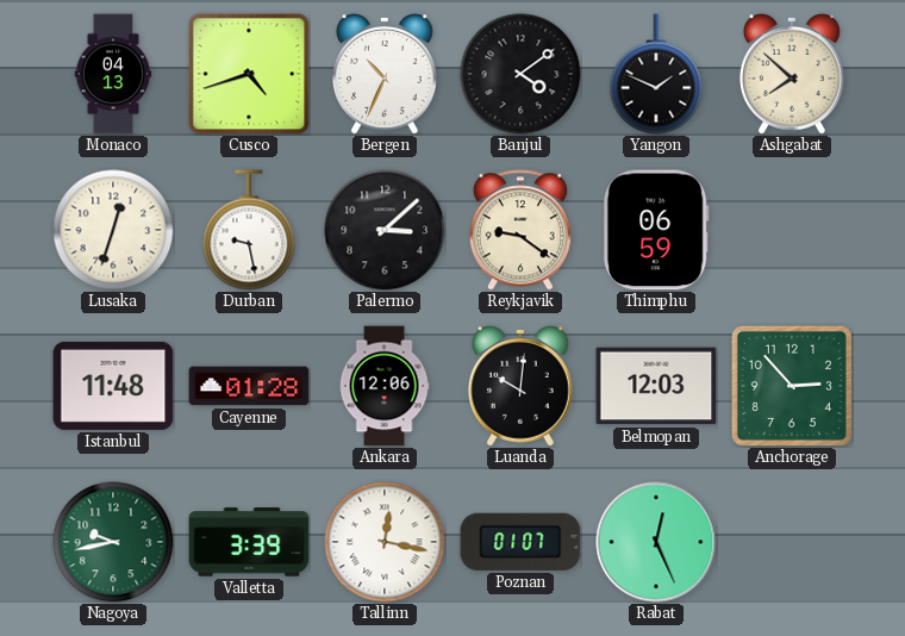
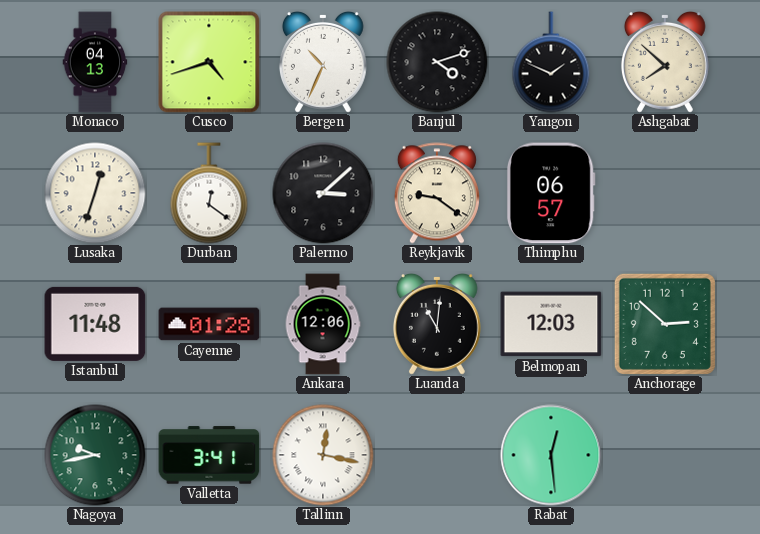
Banjul: 4:09 -> 4:12 (437, 62)
Durban: 9:28 -> 12:21 (209, 193)
Thimphu: 06:59 -> 06:57 (551, 193)
Luanda: 10:01 -> 11:01 (437, 324)
Anchorage: 2:53 -> 2:52 (665, 324)
Valletta: 3:39 -> 3:41 (209, 455)
Poznan: 01:07 -> none (520, 542)
Rabat: 12:26 -> 12:29 (551, 455)
